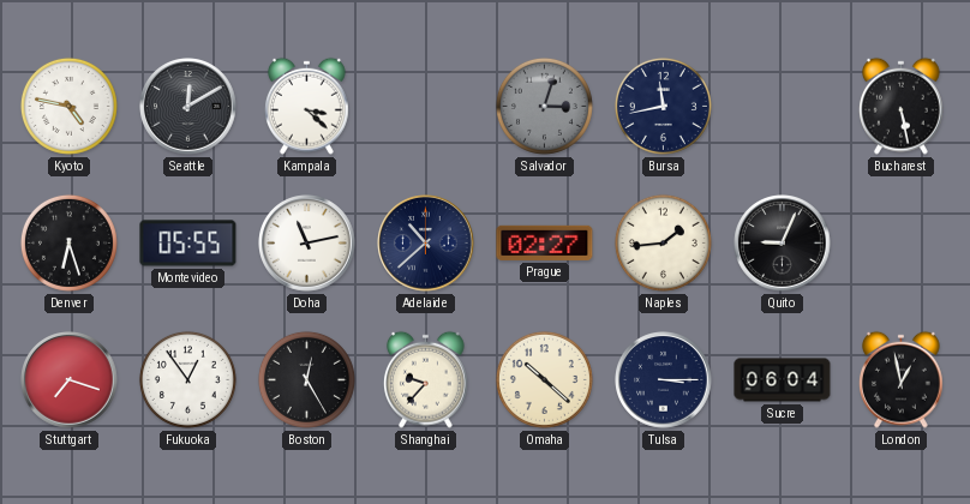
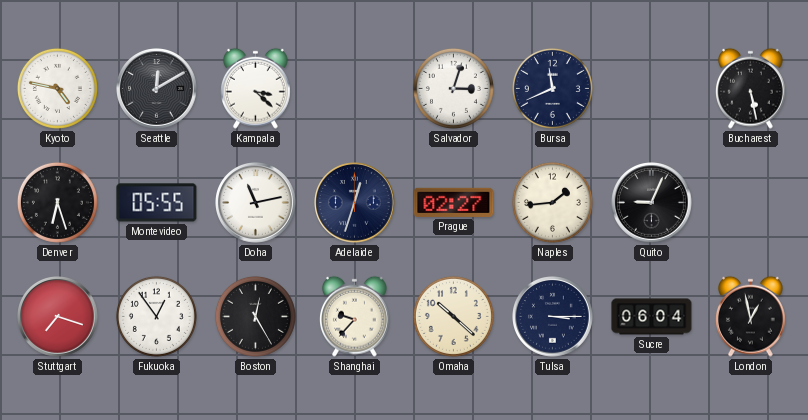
Salvador dial: grey -> white (453, 88)
Bursa: 11:43 -> 11:41 (552, 88)
Adelaide: 10:38 -> 12:33 (355, 203)
